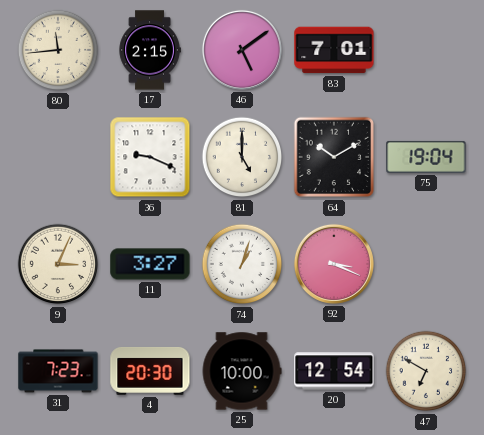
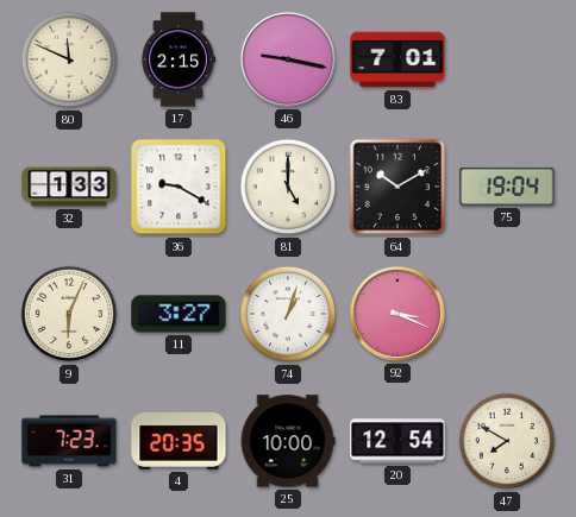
80: 11:44 -> 11:49 (69, 59)
46: 5:09 -> 9:17 (288, 59)
32: none -> 1:33 (69, 187)
36: 9:19 -> 9:20 (179, 187)
9: 3:04 -> 6:04 (69, 314)
4: 20:30 -> 20:35 (179, 441)
47: 6:50 -> 7:50 (507, 441)
